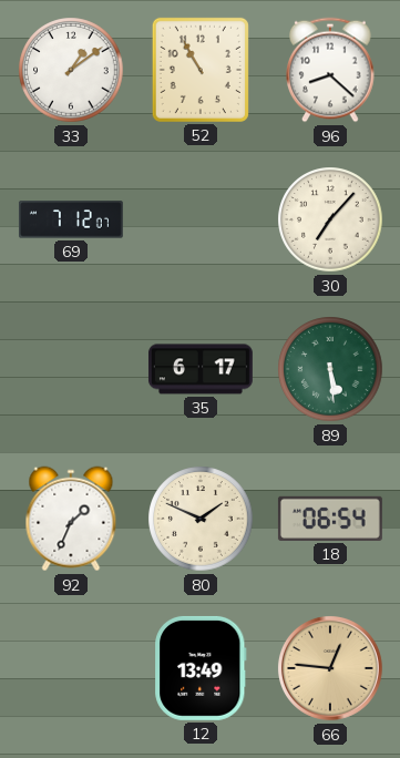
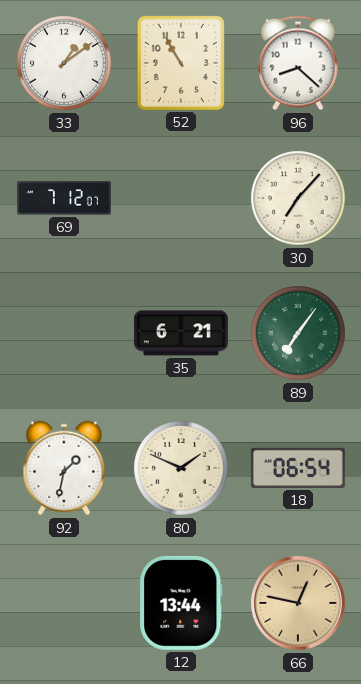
35: 6:17 -> 6:21 (181, 333)
89: 5:29 -> 7:06 (298, 333)
92: 1:34 -> 1:32 (64, 468)
12: 13:49 -> 13:44 (181, 603)
66: 12:46 -> 12:47 (298, 603)
